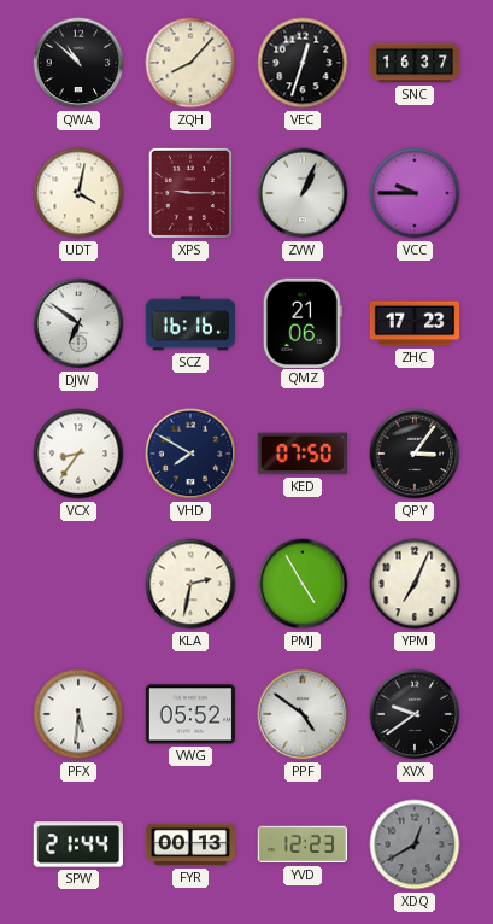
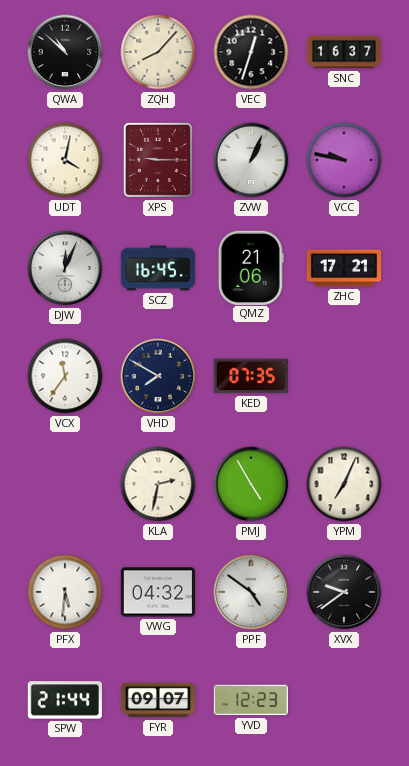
VCC: 9:45 -> 9:47 (344, 160)
DJW: 6:51 -> 12:04 (65, 268)
SCZ: 16:16 -> 16:45 (157, 268)
ZHC: 17:23 -> 17:21 (344, 268)
VCX: 8:36 -> 11:36 (65, 376)
KED: 07:50 -> 07:35 (250, 376)
QPY: 3:06 -> none (415, 454)
VWG: 05:52 -> 04:32 (157, 592)
FYR: 00:13 -> 09:07 (158, 700)
XDQ: 12:40 -> none (415, 844)
